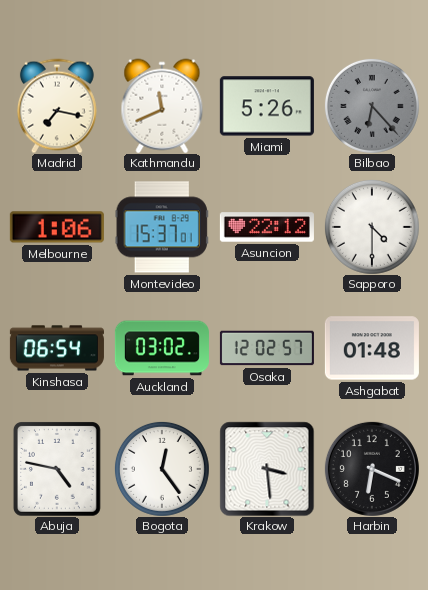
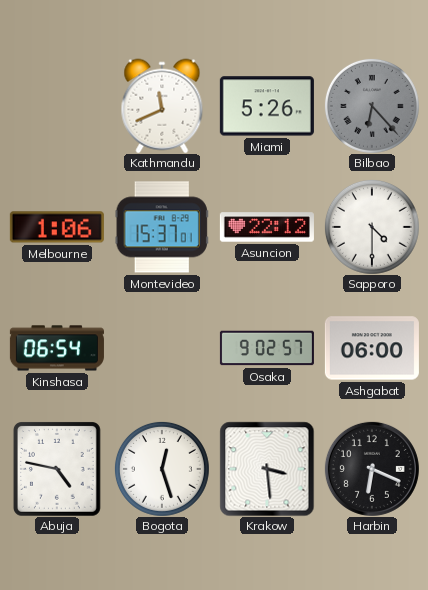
Madrid: 7:17 -> none (57, 106)
Auckland: 03:02 -> none (162, 348)
Osaka: 12:02 -> 9:02 (267, 348)
Ashgabat: 01:48 -> 06:00 (372, 348)
Bogota: 12:24 -> 12:27 (162, 469)
